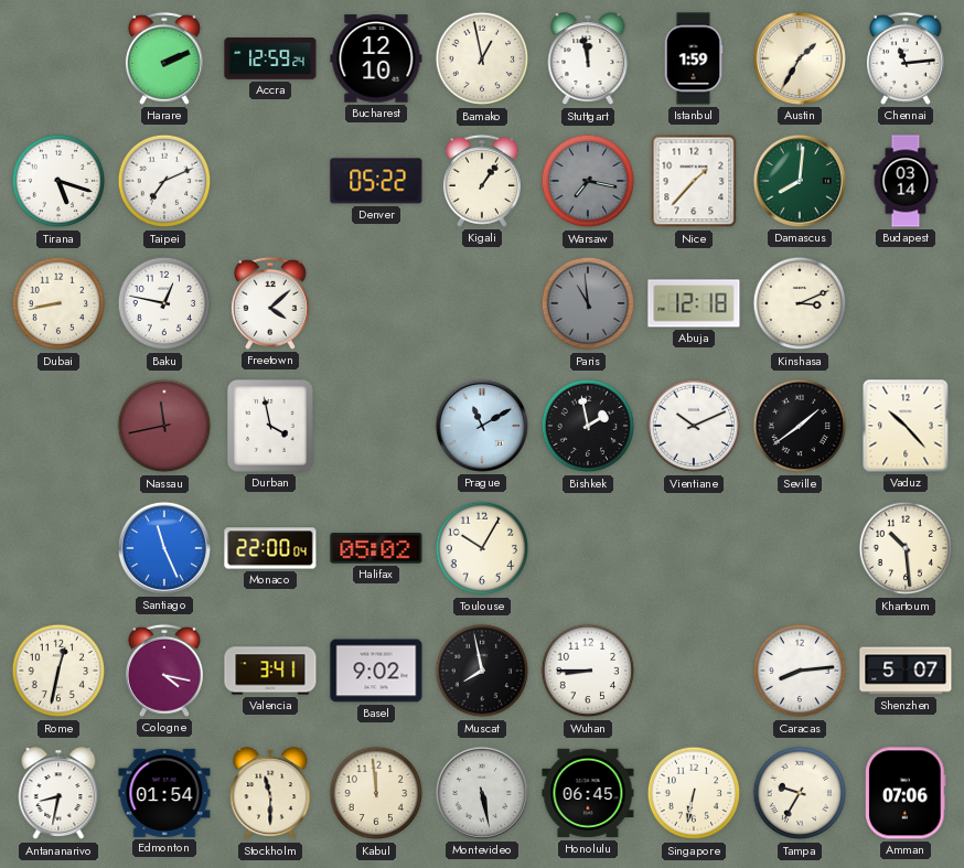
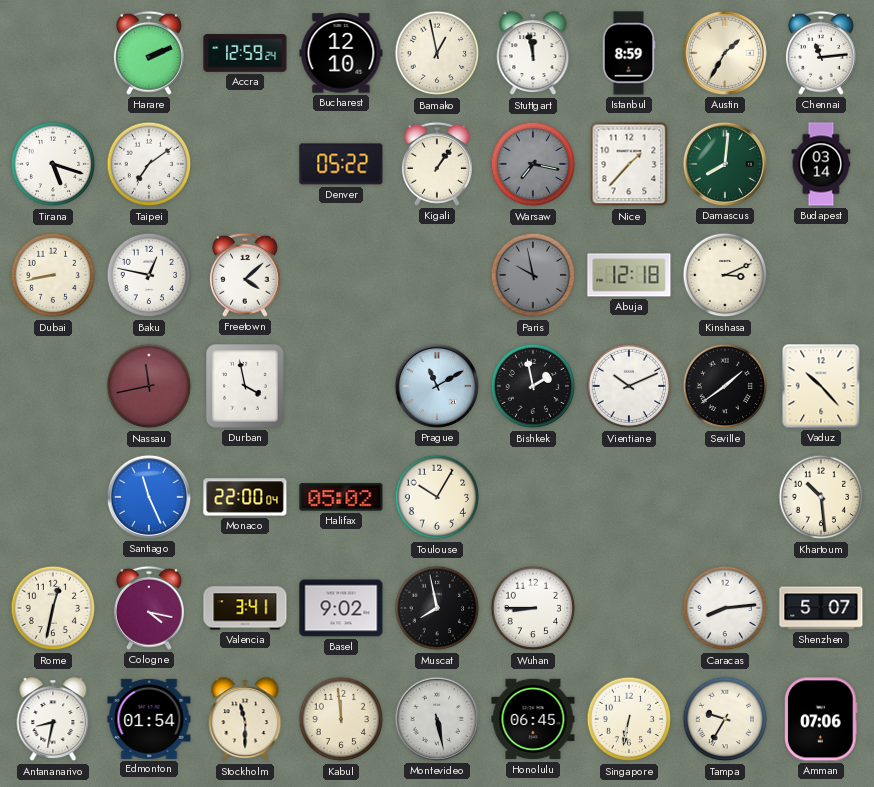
Istanbul: 1:59 -> 8:59 (629, 53)
Taipei: 7:11 -> 7:09 (149, 164)
Paris: 10:59 -> 9:58 (533, 275)
